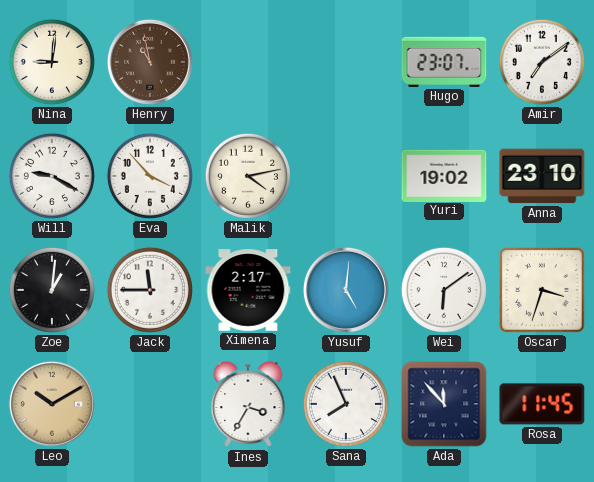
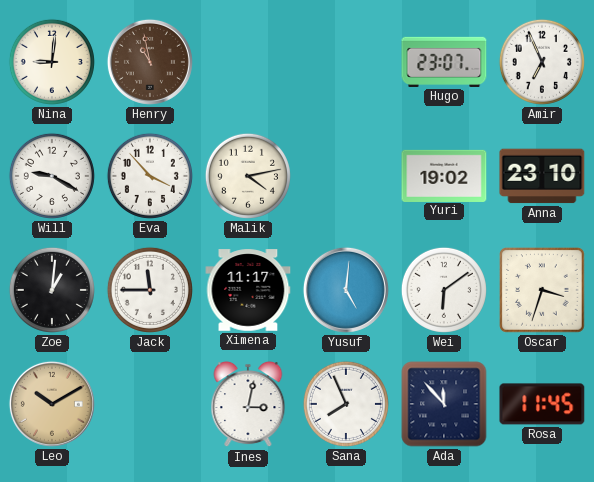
Amir: 7:09 -> 6:56 (542, 62)
Ximena: 2:17 -> 11:17 (248, 290)
Ines: 3:35 -> 3:02 (248, 405)
